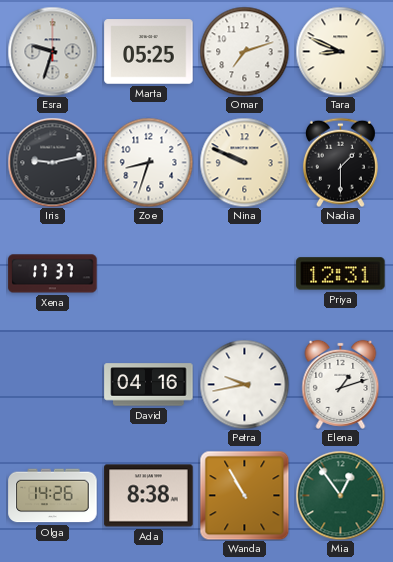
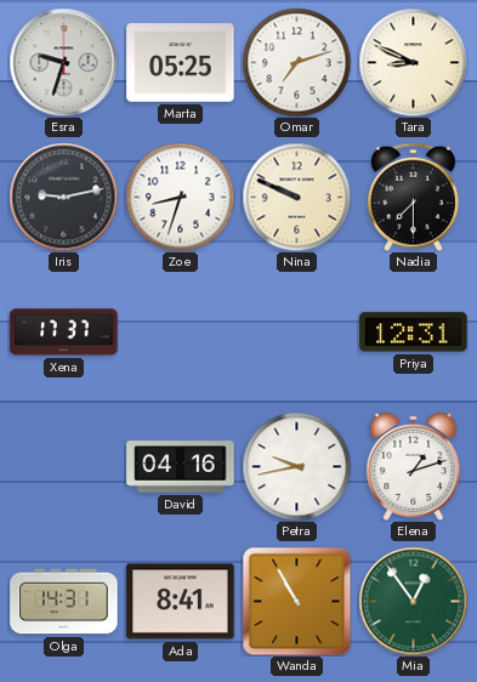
Nadia: 1:30 -> 7:30 (413, 197)
Olga: 14:26 -> 14:31 (64, 602)
Ada: 8:38 -> 8:41 (181, 602)
